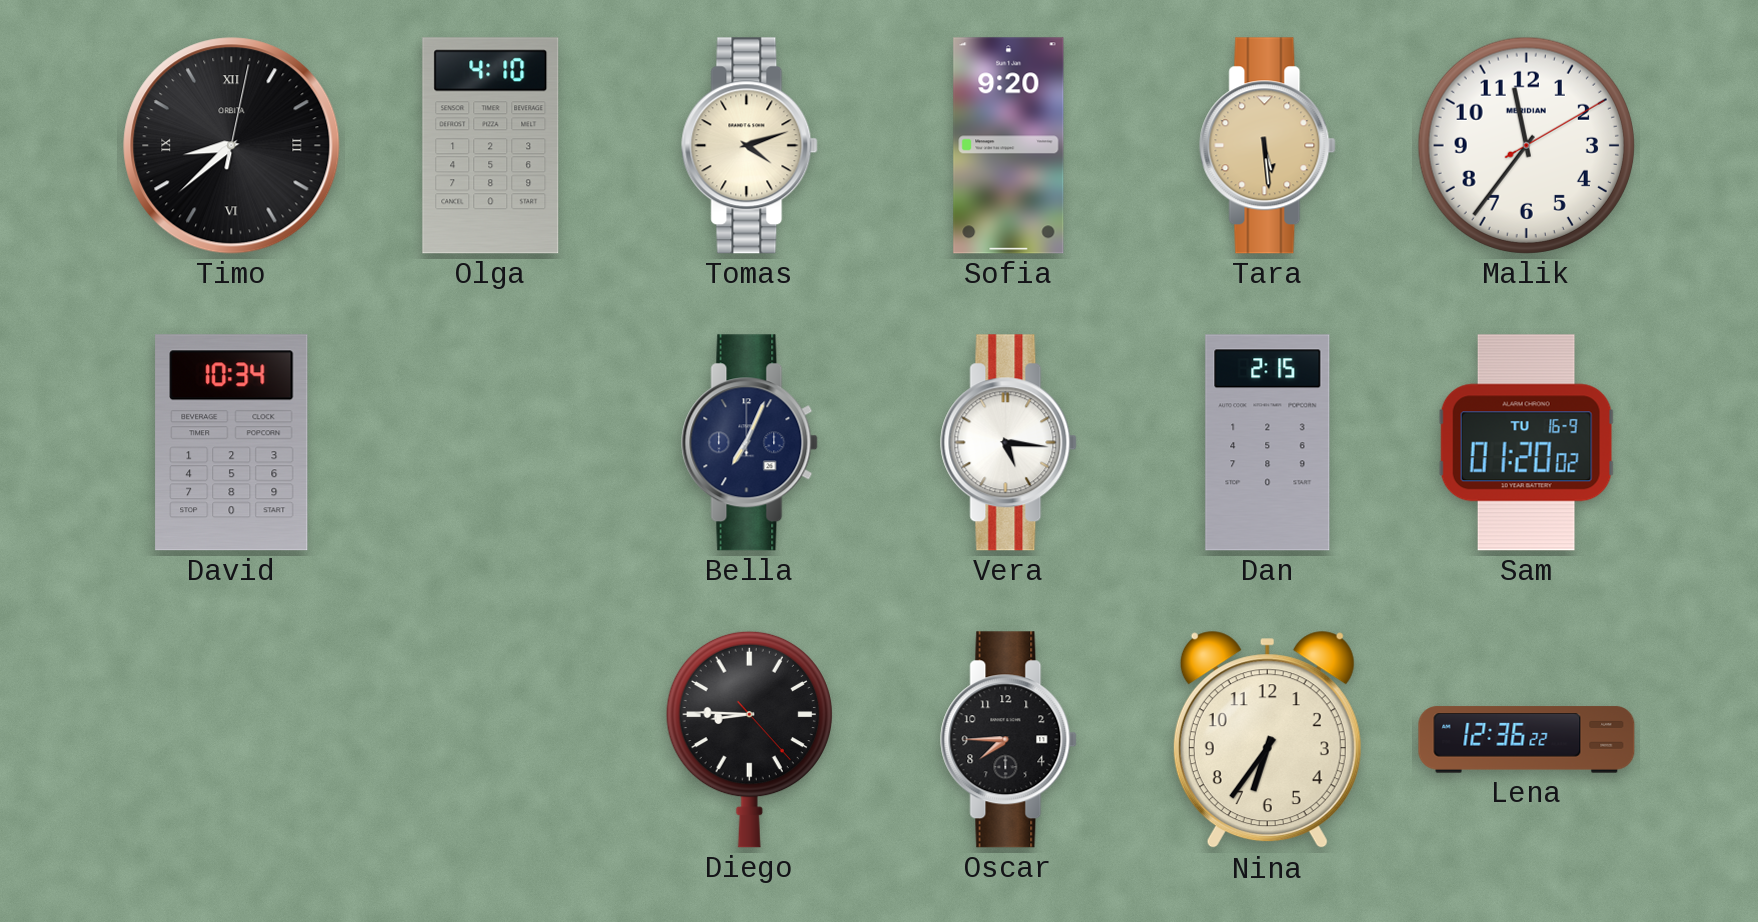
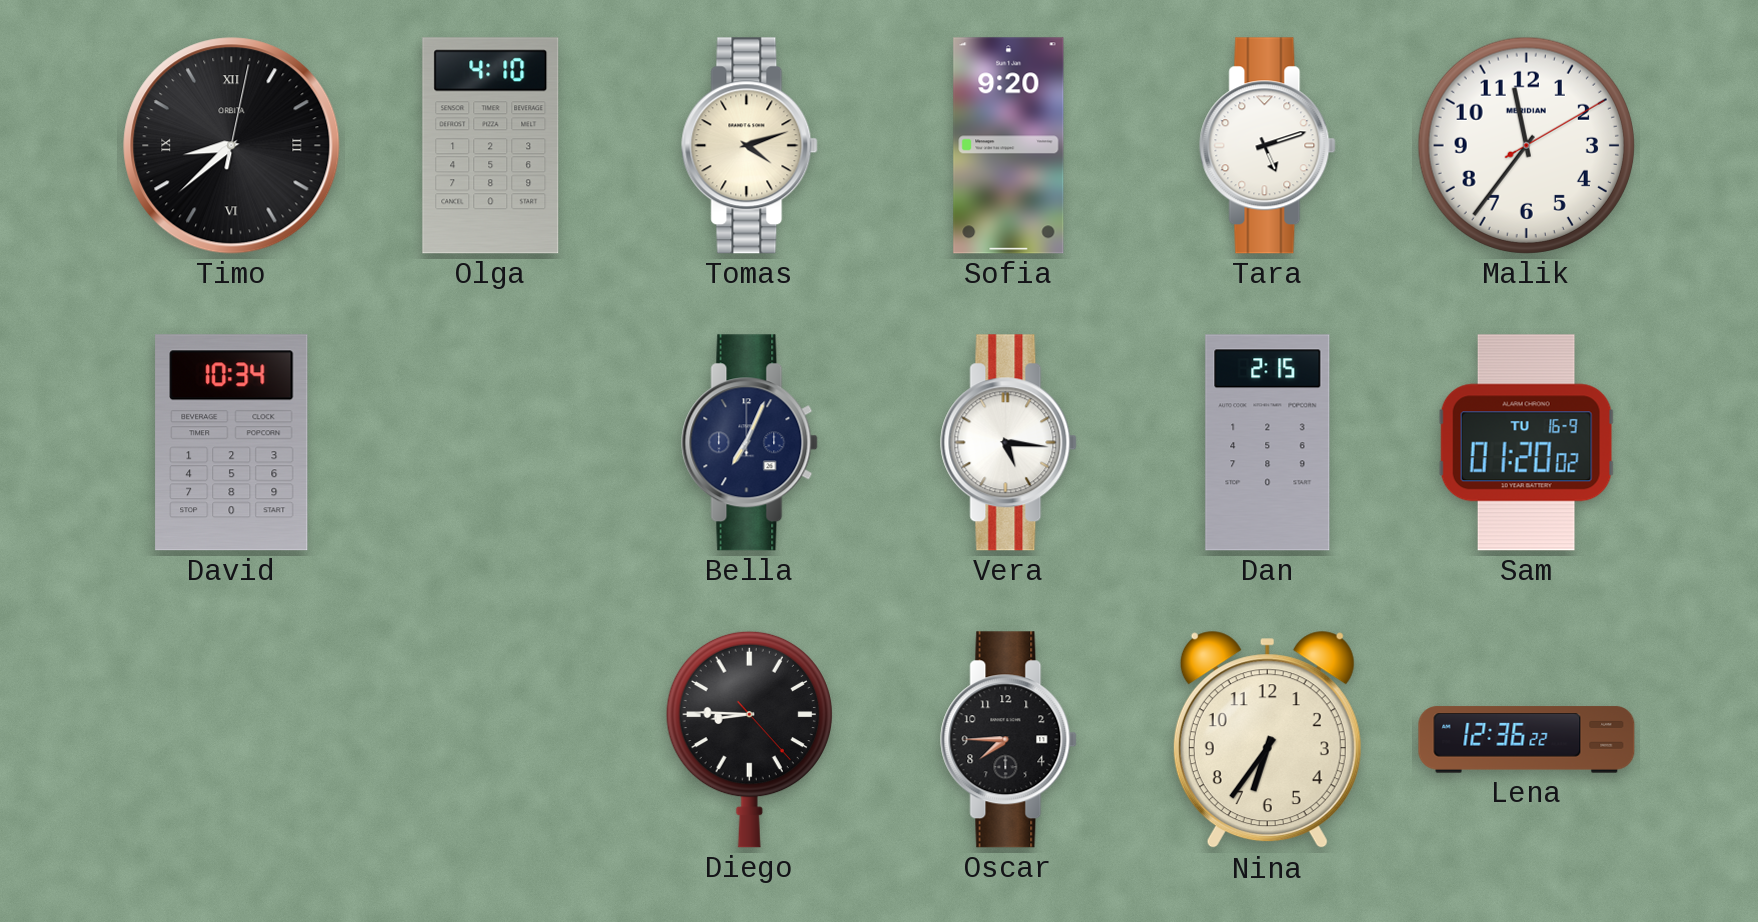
Tara: 5:29 -> 5:12 (1268, 146)
Tara dial: champagne -> white (1268, 146)
